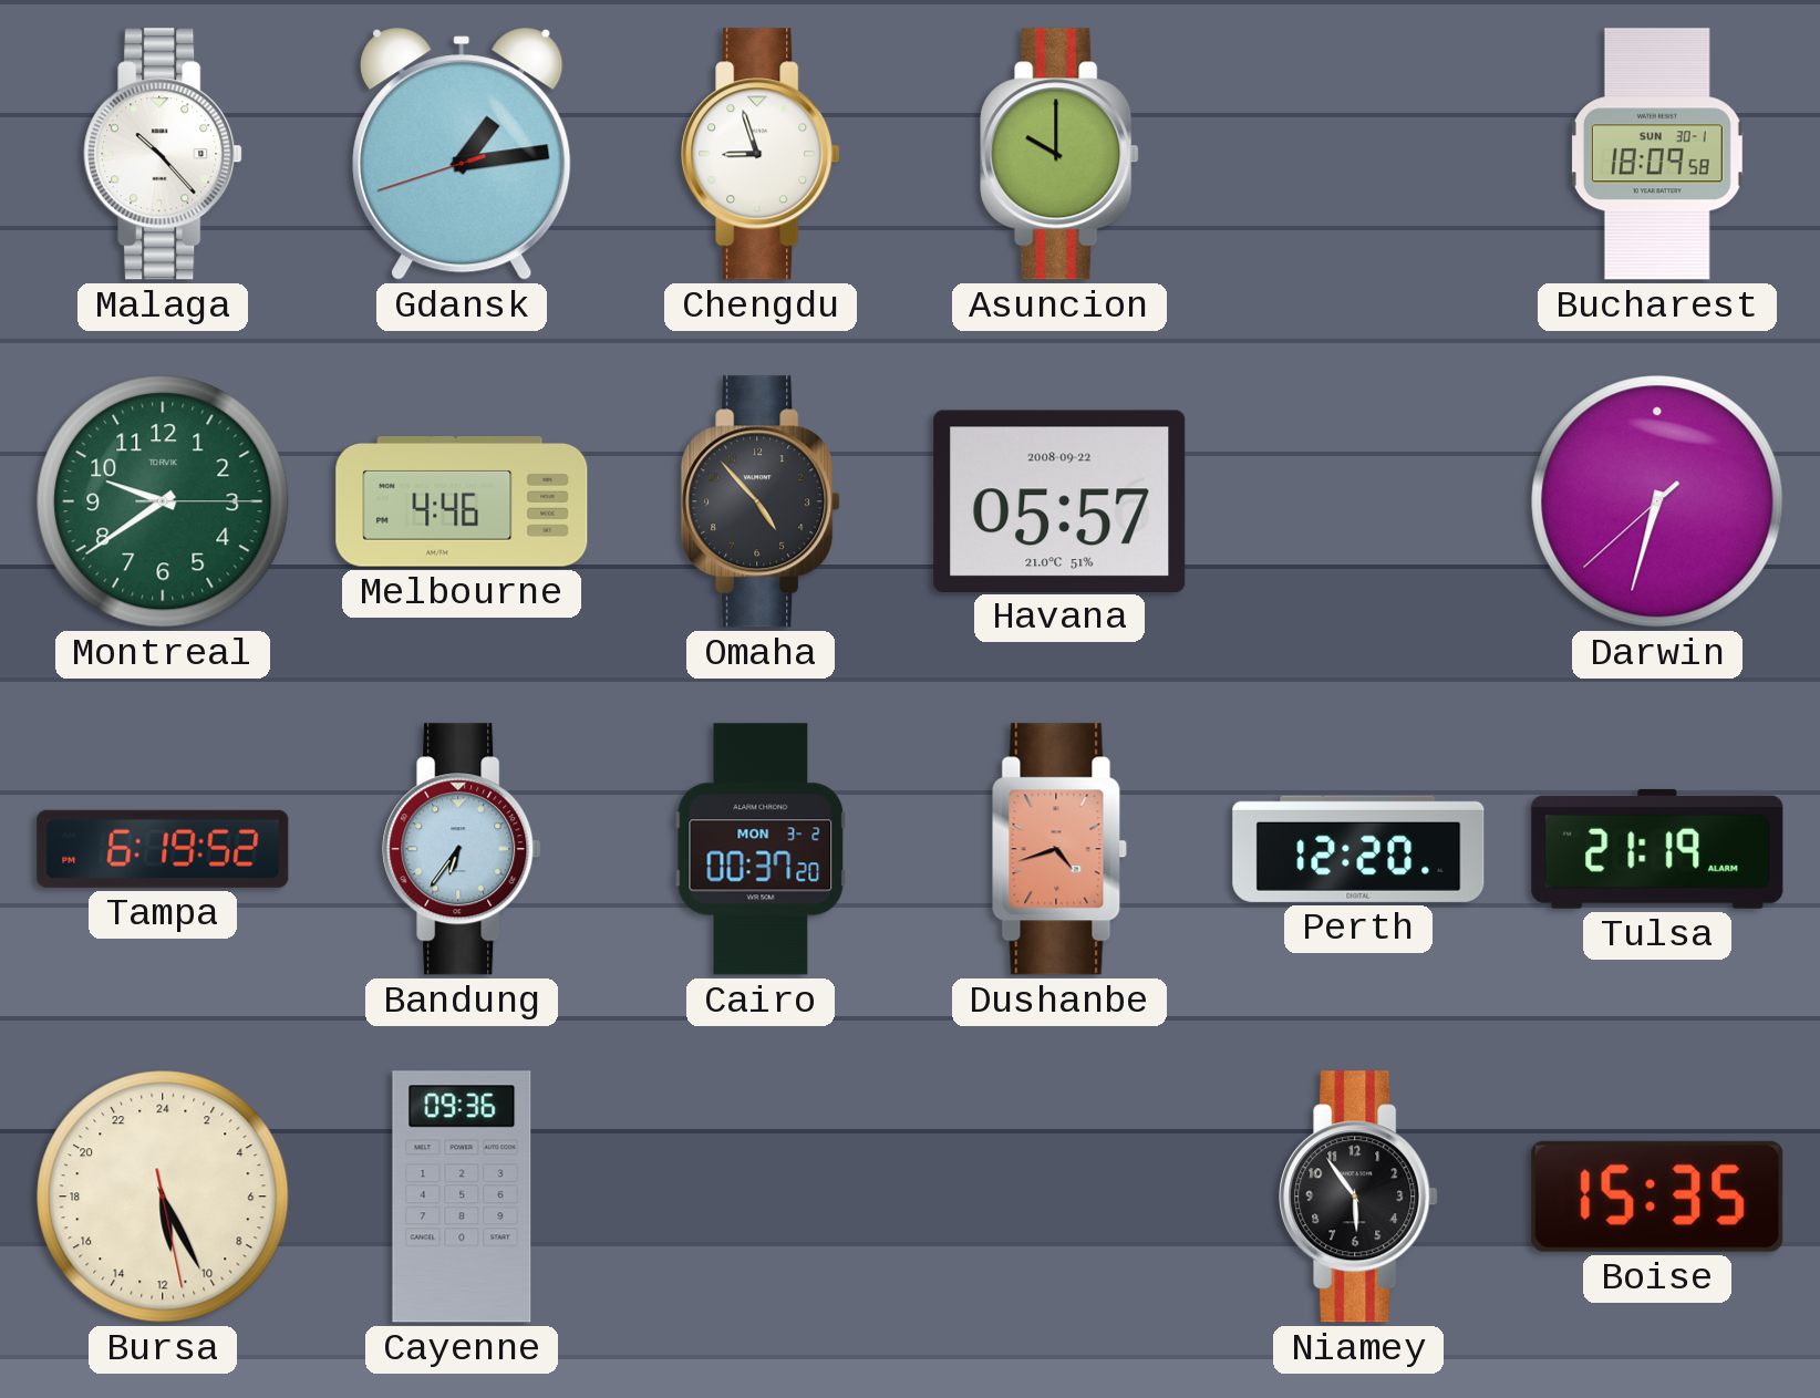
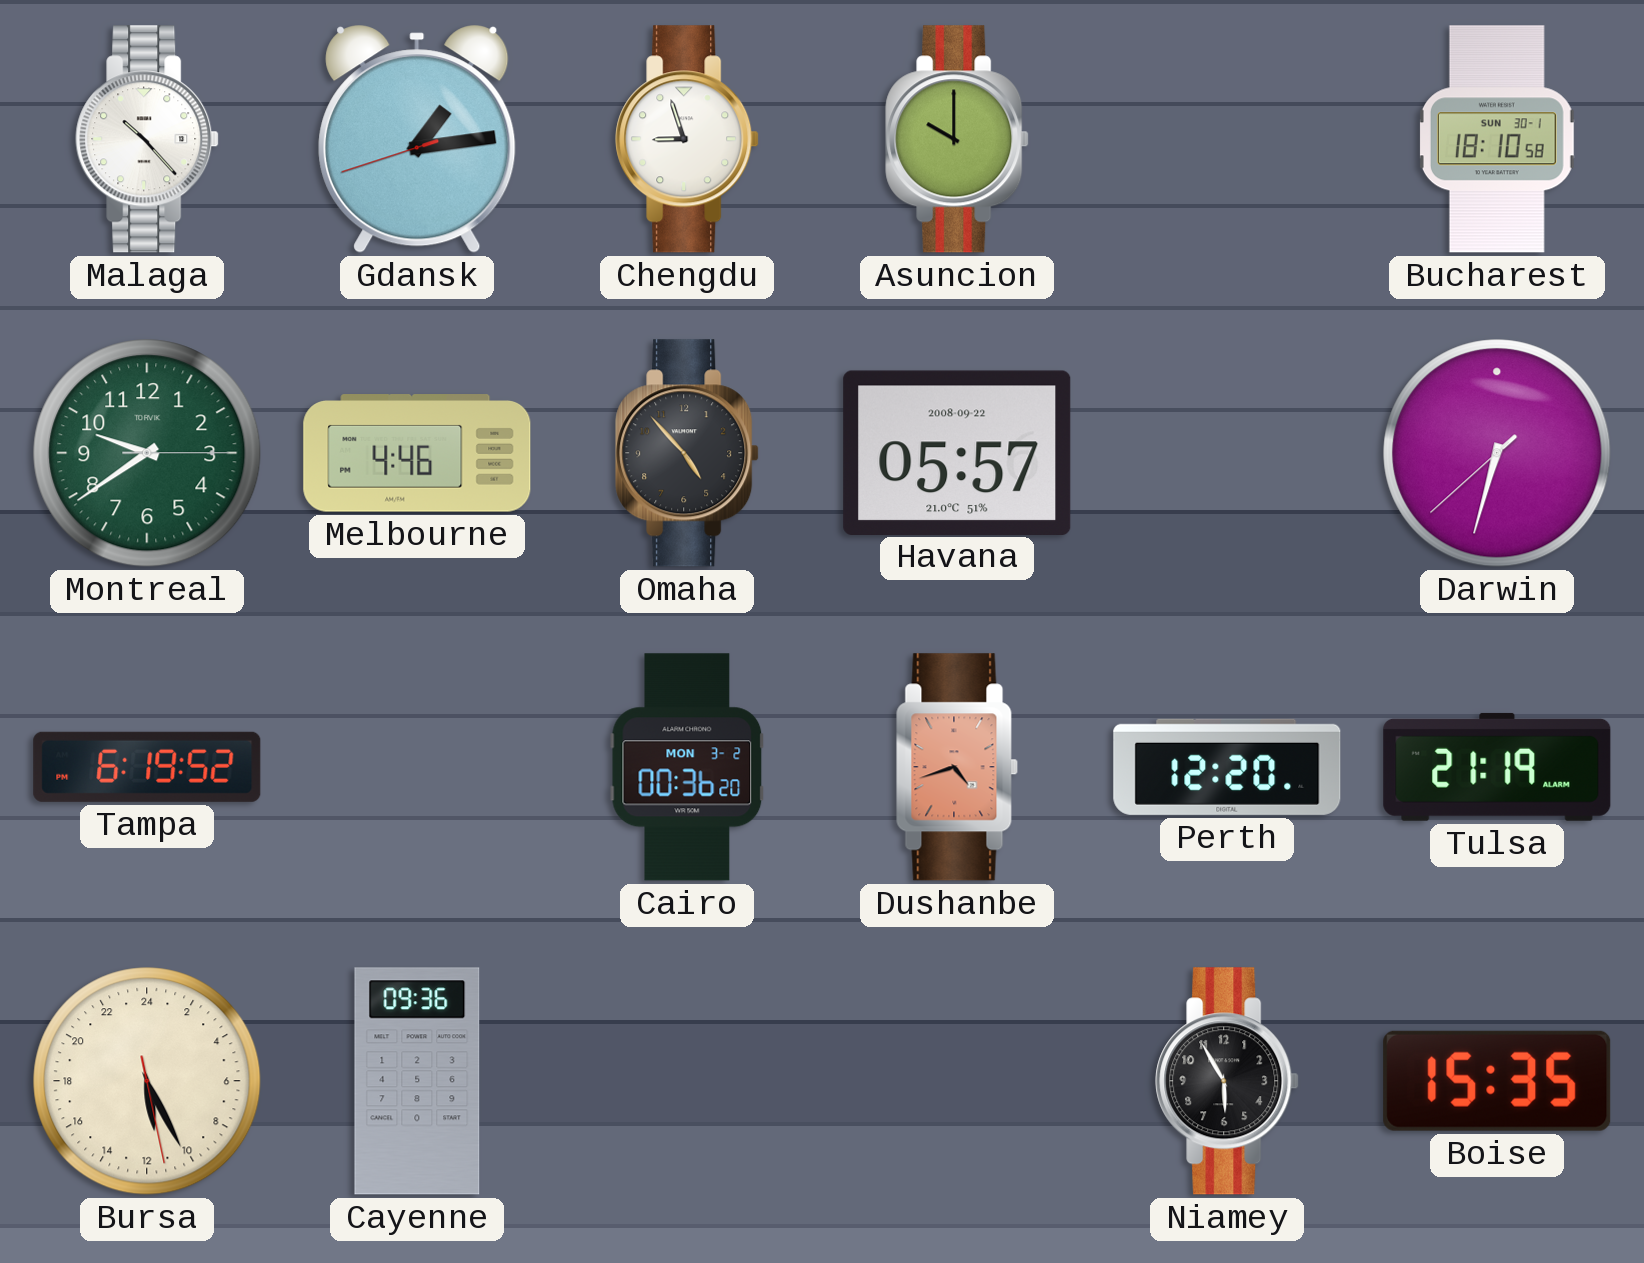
Bucharest: 18:09 -> 18:10 (1497, 139)
Bandung: 6:36 -> none (462, 849)
Cairo: 00:37 -> 00:36 (687, 767)
Niamey: 5:54 -> 5:55 (1227, 1081)
